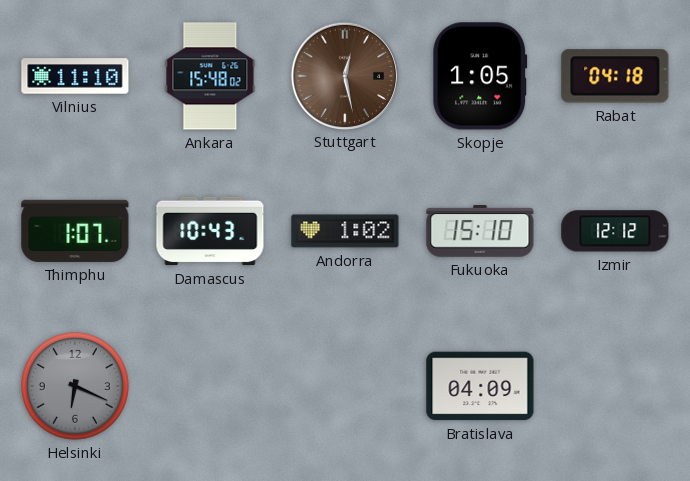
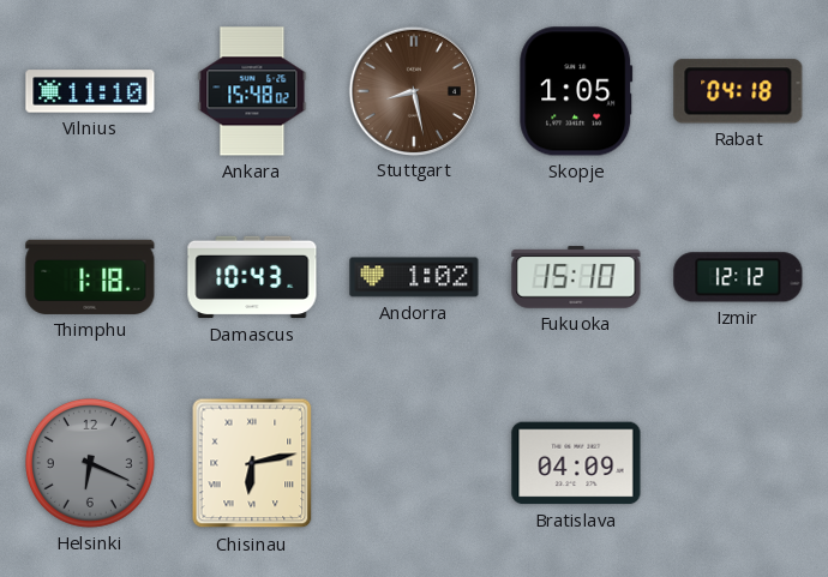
Stuttgart: 12:28 -> 8:28 (413, 90)
Thimphu: 1:07 -> 1:18 (90, 277)
Chisinau: none -> 6:13 (252, 463)
